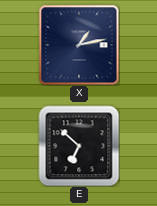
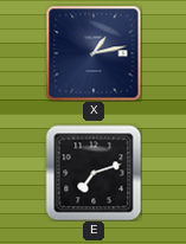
E: 6:52 -> 7:12 (94, 173)
